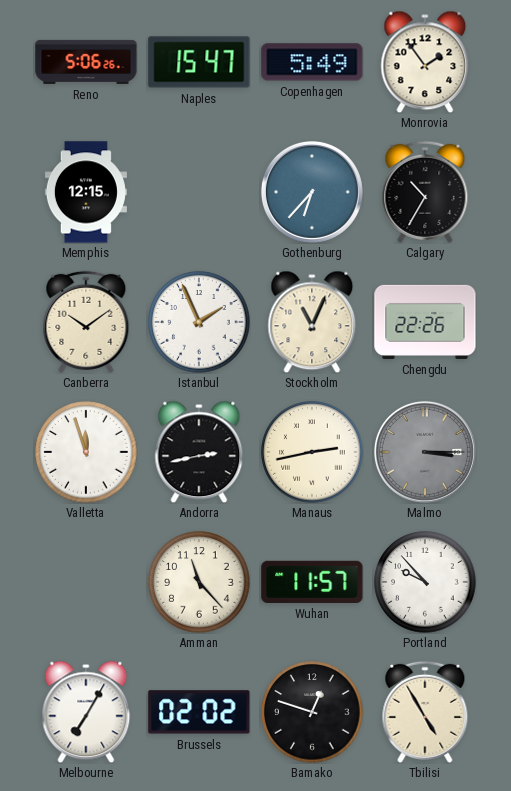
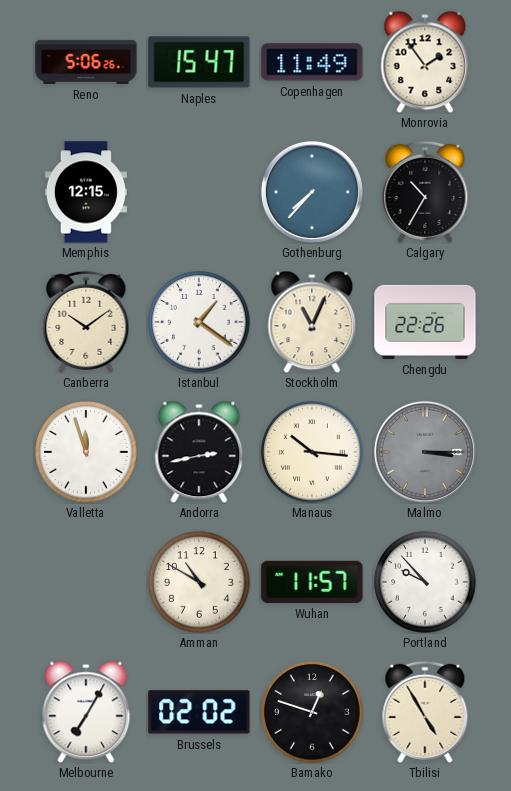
Copenhagen: 5:49 -> 11:49 (312, 62)
Gothenburg: 6:37 -> 7:37 (312, 192)
Istanbul: 1:56 -> 1:21 (199, 322)
Manaus: 2:43 -> 10:16 (312, 452)
Amman: 11:23 -> 10:50 (199, 582)
